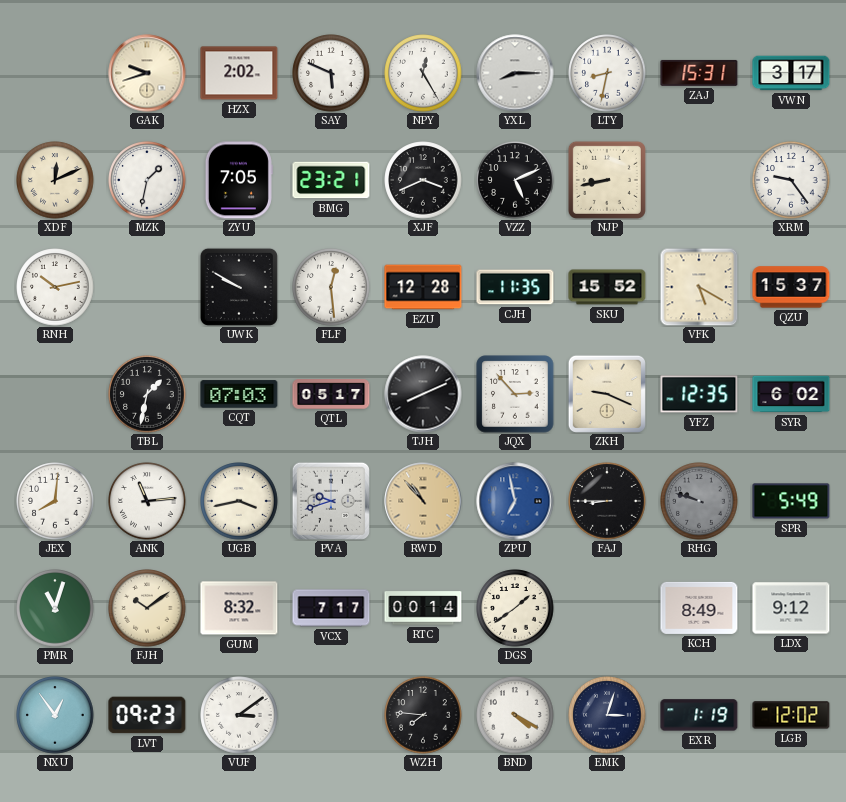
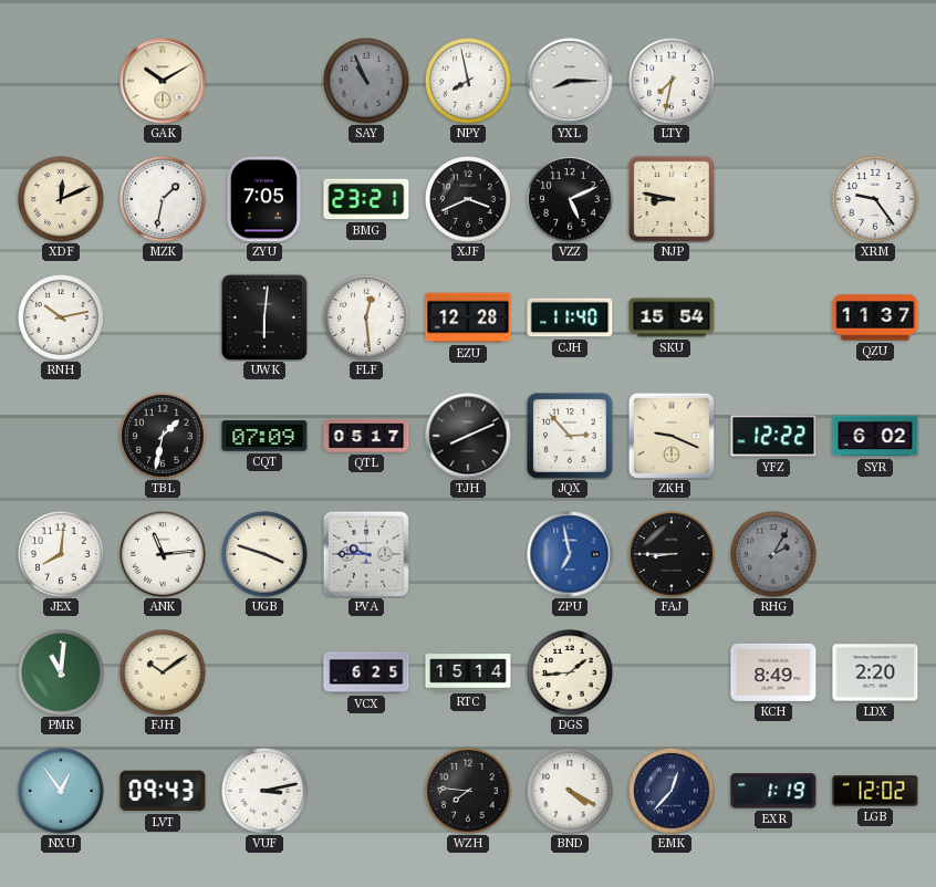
GAK: 9:42 -> 10:10 (163, 81)
HZX: 2:02 -> none (239, 73)
SAY: 5:49 -> 10:56 (366, 81)
SAY dial: white -> grey (366, 81)
NPY: 12:25 -> 7:58 (468, 81)
LTY: 8:32 -> 7:32 (672, 81)
ZAJ: 15:31 -> none (699, 73)
VWN: 3:17 -> none (791, 73)
NJP: 8:43 -> 8:47 (672, 199)
UWK: 9:50 -> 6:01 (264, 317)
CJH: 11:35 -> 11:40 (570, 317)
SKU: 15:52 -> 15:54 (672, 317)
VFK: 5:20 -> none (699, 287)
QZU: 15:37 -> 11:37 (875, 317)
CQT: 07:03 -> 07:09 (264, 436)
YFZ: 12:35 -> 12:22 (773, 436)
UGB: 3:43 -> 3:48 (264, 554)
PVA: 9:42 -> 9:45 (366, 554)
RWD: 10:53 -> none (423, 501)
RHG: 9:48 -> 2:05 (773, 554)
SPR: 5:49 -> none (791, 501)
PMR: 11:03 -> 11:01 (61, 672)
GUM: 8:32 -> none (239, 608)
VCX: 7:17 -> 6:25 (366, 672)
RTC: 00:14 -> 15:14 (468, 672)
DGS: 1:39 -> 1:44 (570, 672)
LDX: 9:12 -> 2:20 (875, 672)
LVT: 09:23 -> 09:43 (163, 791)
VUF: 3:09 -> 3:13 (264, 791)
EMK: 3:03 -> 12:37 (672, 791)
